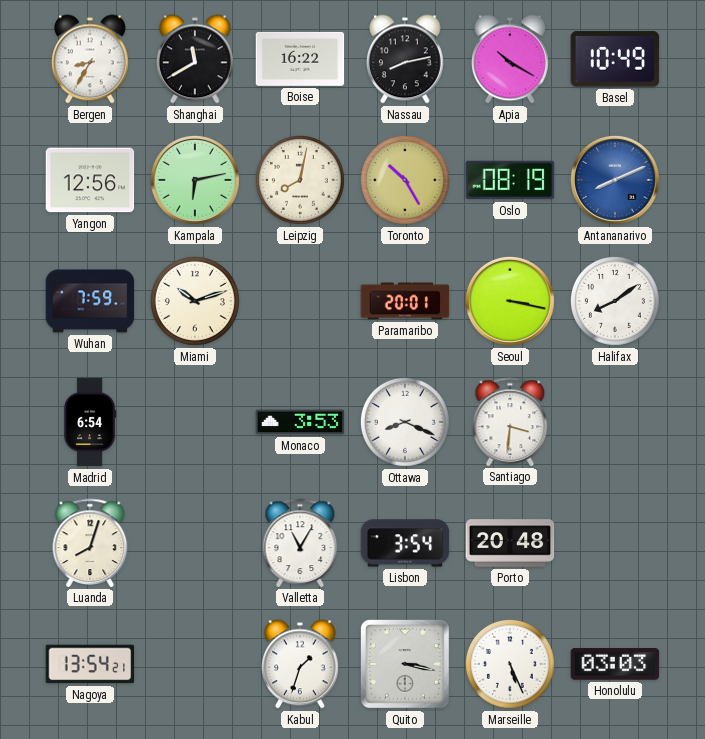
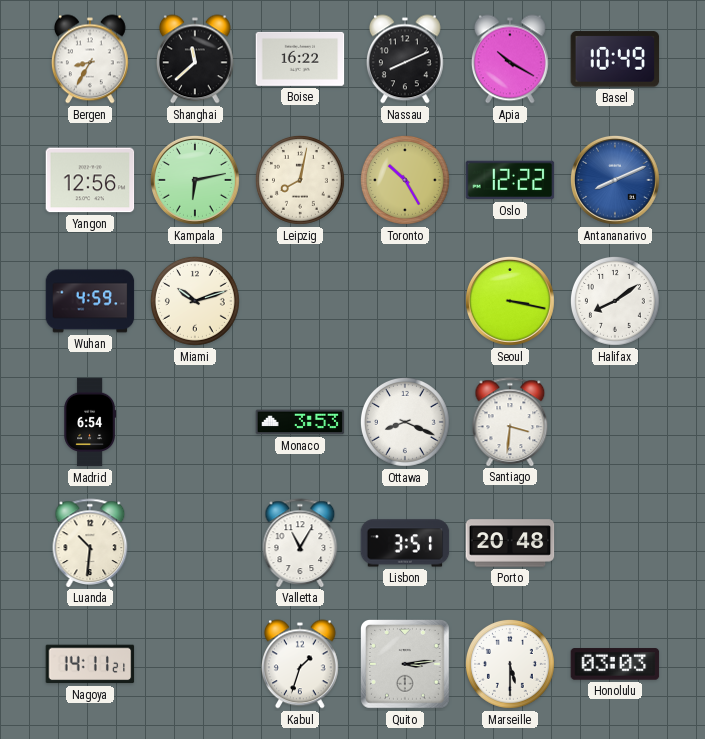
Shanghai: 11:40 -> 11:38 (195, 59)
Nassau: 8:13 -> 8:11 (405, 59)
Oslo: 08:19 -> 12:22 (510, 180)
Wuhan: 7:59 -> 4:59 (90, 301)
Paramaribo: 20:01 -> none (405, 301)
Luanda: 8:03 -> 10:31 (90, 543)
Lisbon: 3:54 -> 3:51 (405, 543)
Nagoya: 13:54 -> 14:11 (90, 664)
Quito: 3:17 -> 3:14 (406, 665)
Marseille: 5:26 -> 5:30 (510, 664)
